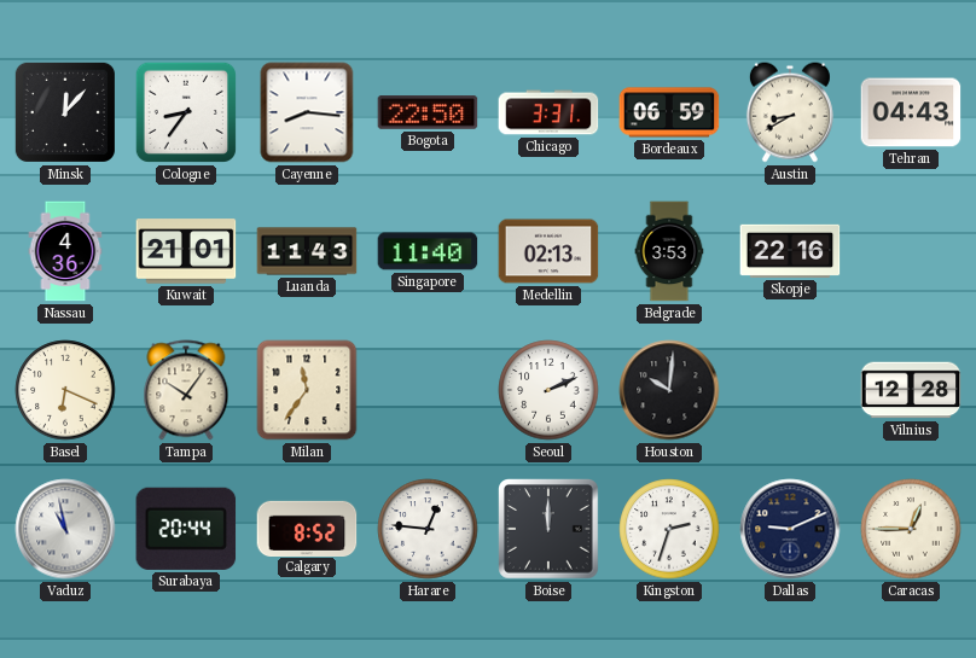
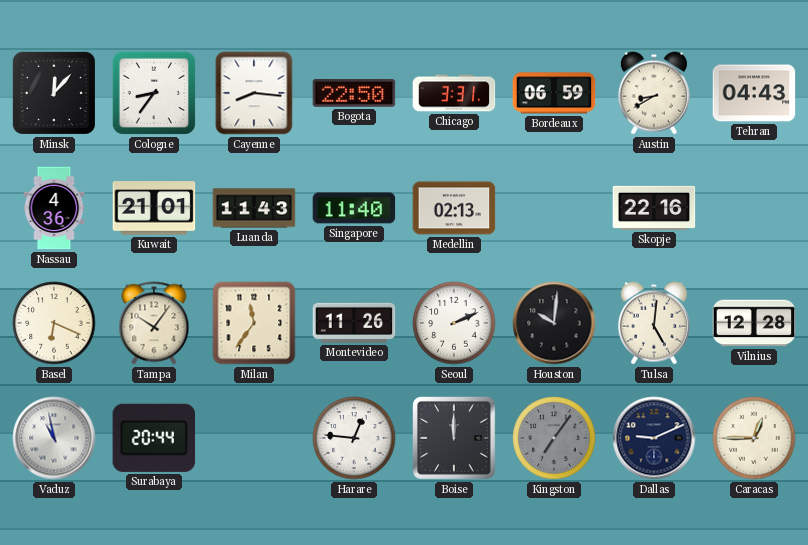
Belgrade: 3:53 -> none (669, 251)
Montevideo: none -> 11:26 (354, 323)
Tulsa: none -> 5:01 (654, 323)
Calgary: 8:52 -> none (307, 528)
Kingston: 2:33 -> 7:06 (554, 438)
Kingston dial: white -> grey (554, 438)
